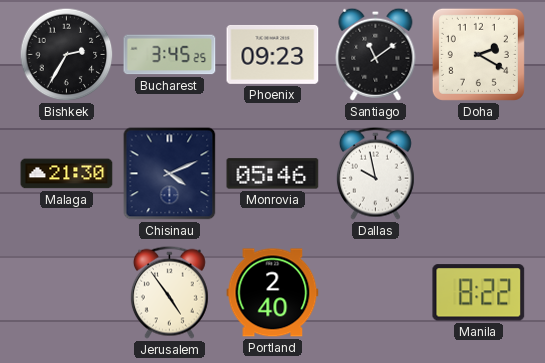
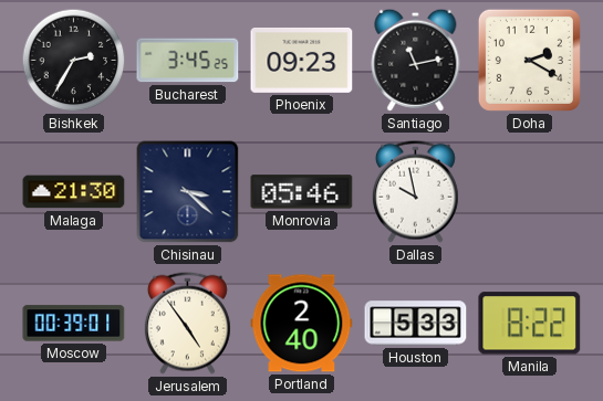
Santiago: 11:09 -> 11:13 (416, 60)
Chisinau: 4:11 -> 3:22 (188, 192)
Moscow: none -> 00:39 (74, 324)
Houston: none -> 5:33 (416, 324)
